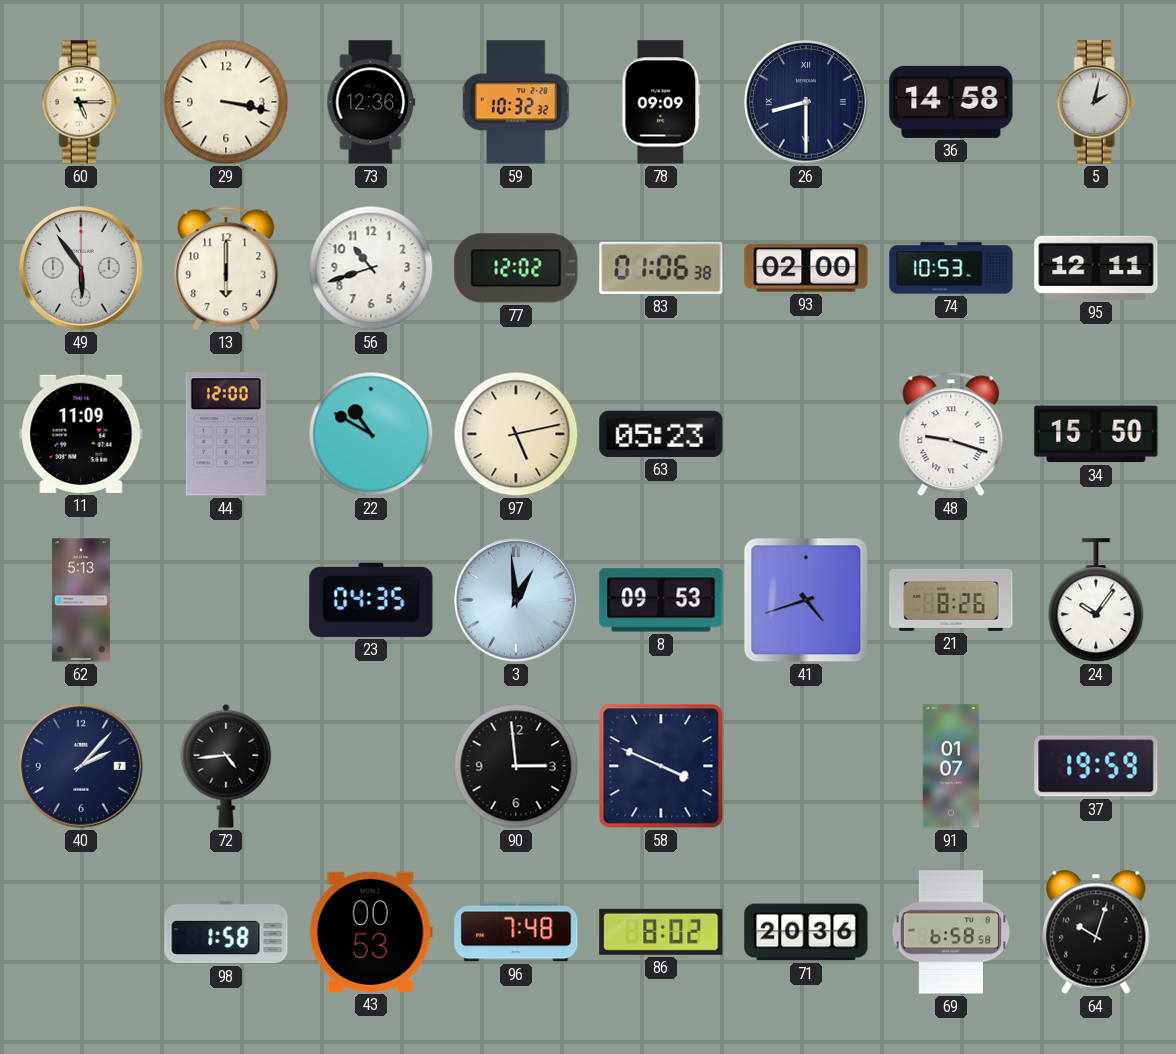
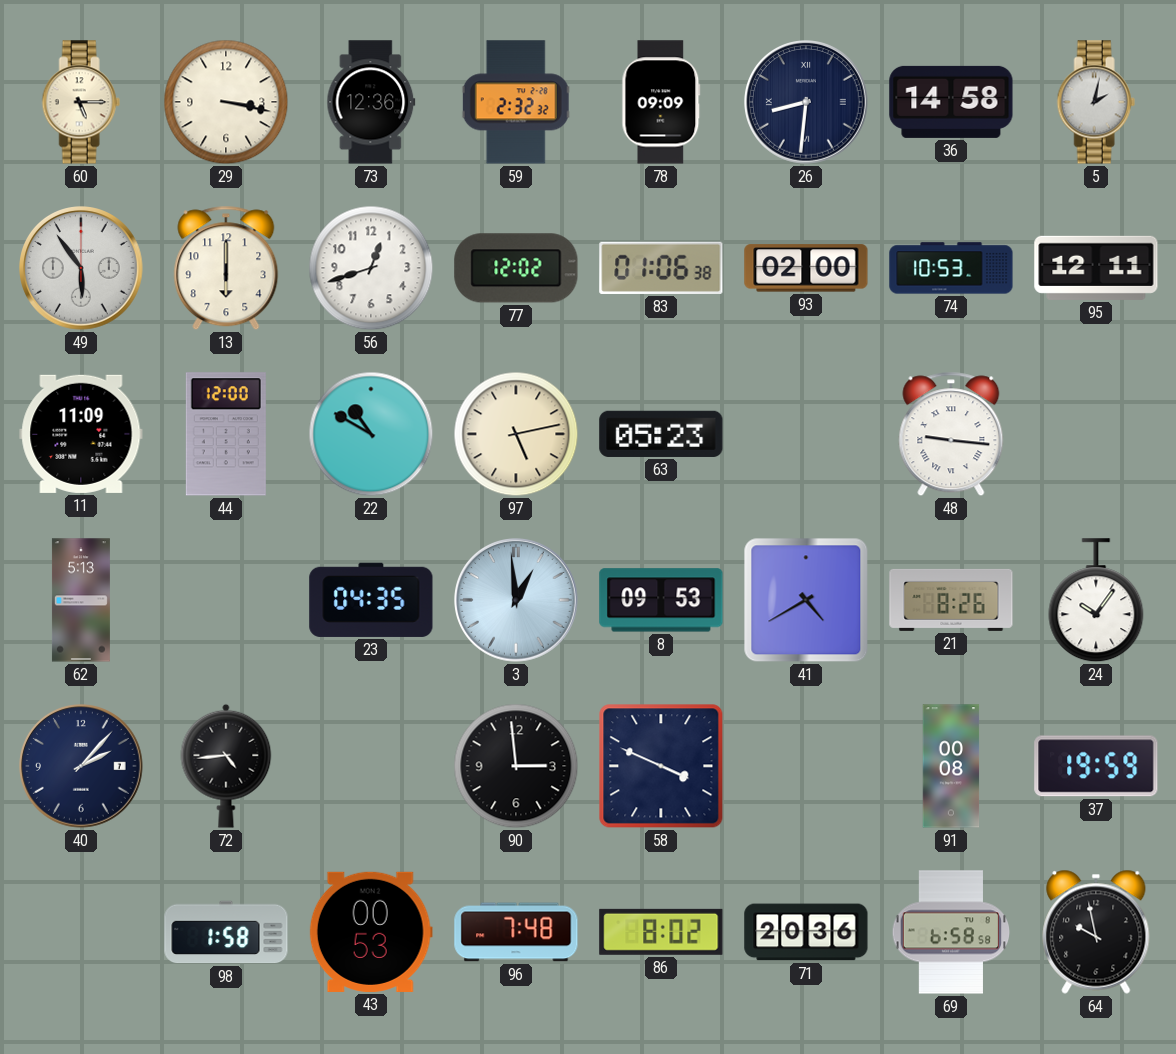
59: 10:32 -> 2:32 (516, 102)
26: 8:30 -> 8:31 (807, 103)
56: 10:42 -> 12:42 (371, 268)
48: 9:18 -> 9:16 (951, 434)
34: 15:50 -> none (1096, 434)
41: 4:42 -> 4:40 (806, 600)
91: 01:07 -> 00:08 (951, 766)
64: 10:03 -> 9:58 (1096, 932)
